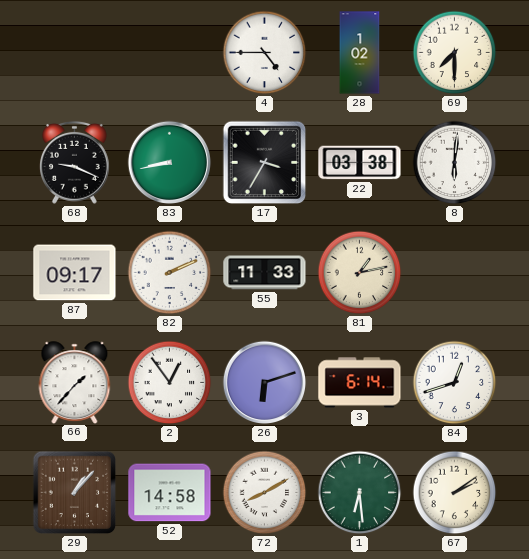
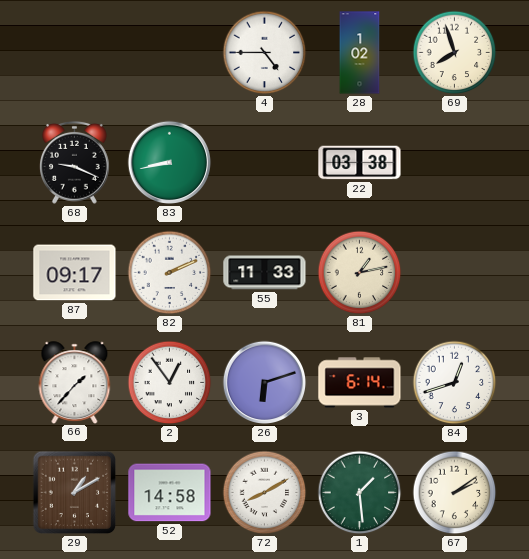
69: 7:30 -> 7:57 (455, 53)
17: 3:35 -> none (265, 163)
8: 6:01 -> none (455, 163)
29: 1:07 -> 1:10 (75, 493)
1: 6:29 -> 1:29 (360, 493)
